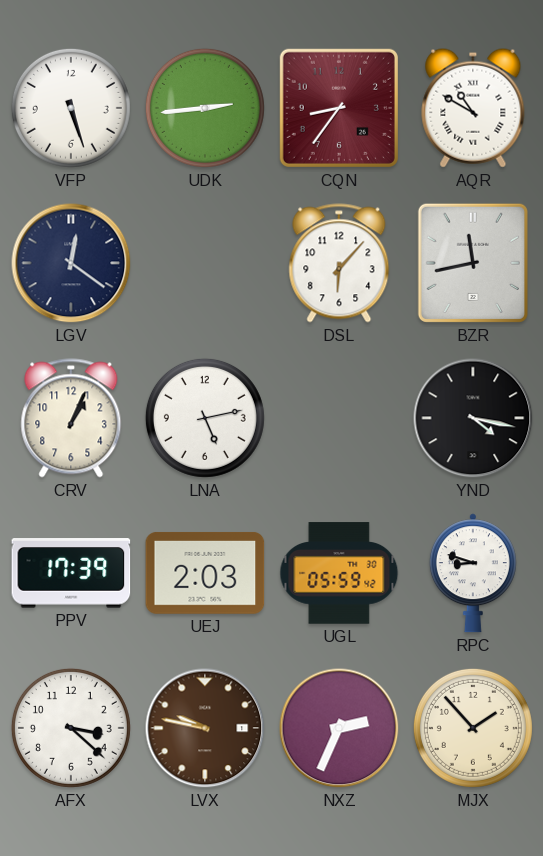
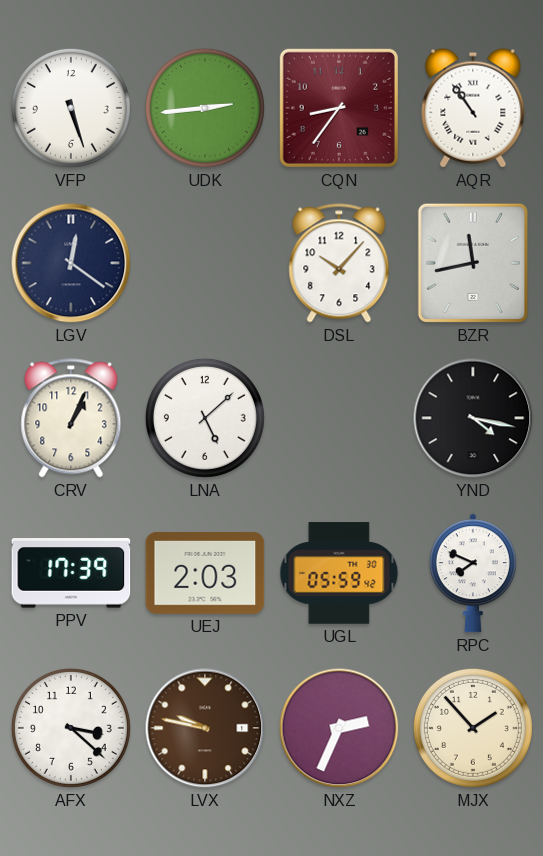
AQR: 10:50 -> 10:54 (473, 108)
DSL: 6:07 -> 10:07 (339, 263)
LNA: 5:13 -> 5:08 (205, 418)
RPC: 8:48 -> 7:49 (473, 573)
